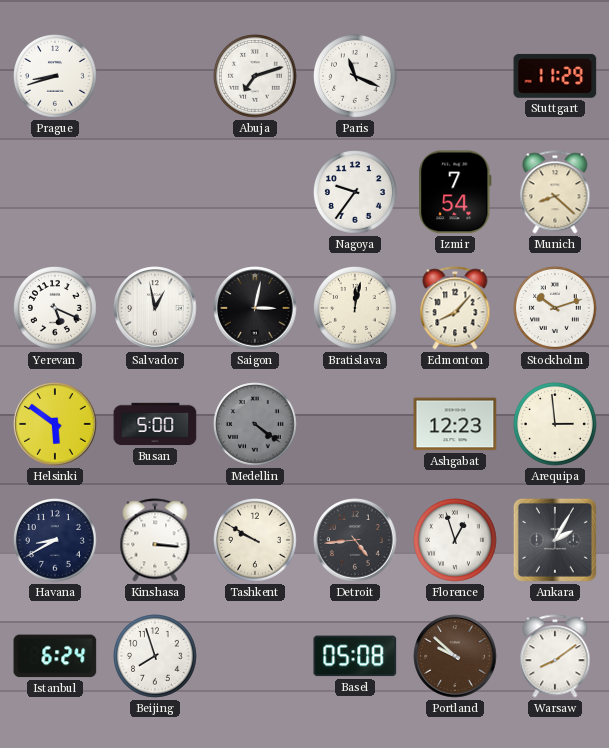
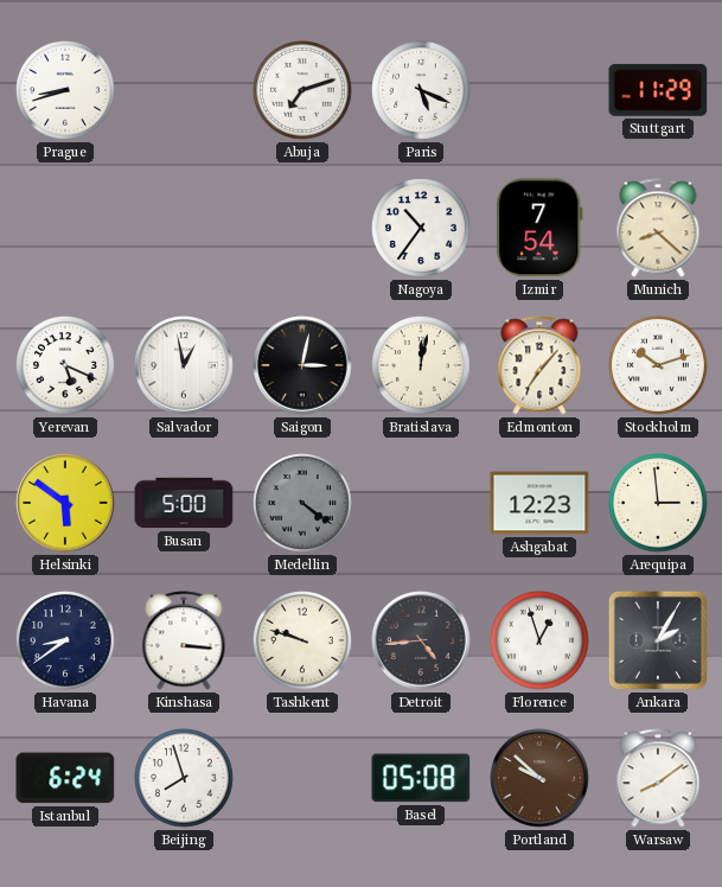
Paris: 11:19 -> 5:19 (422, 91)
Nagoya: 9:36 -> 10:36 (422, 229)
Edmonton: 8:07 -> 7:07 (539, 365)
Havana: 8:40 -> 8:39 (66, 642)
Tashkent: 9:50 -> 9:48 (304, 642)
